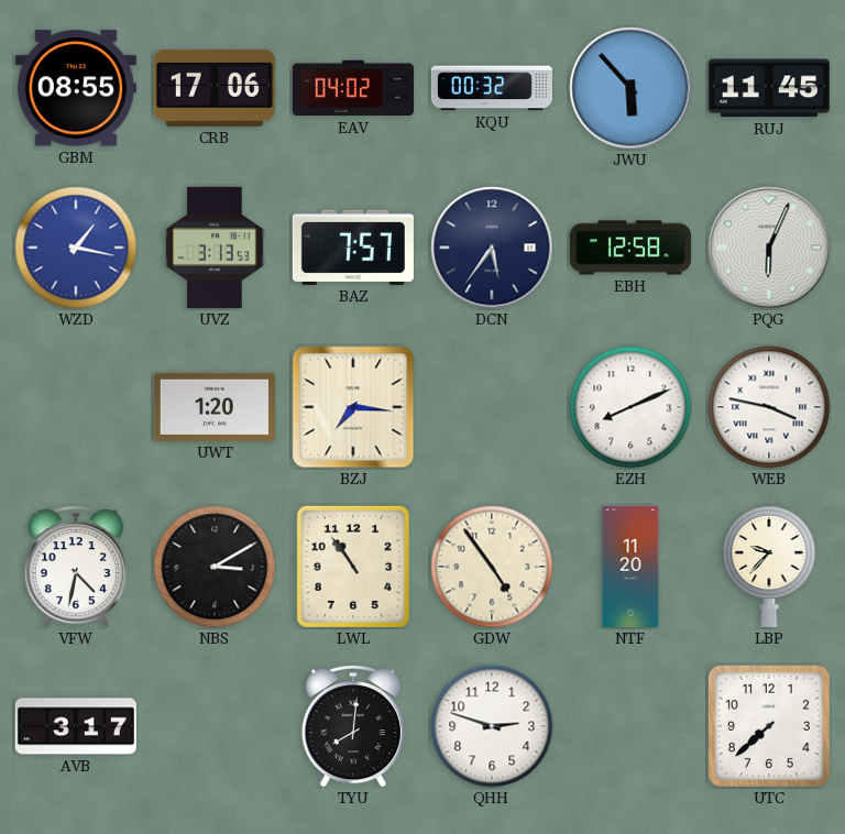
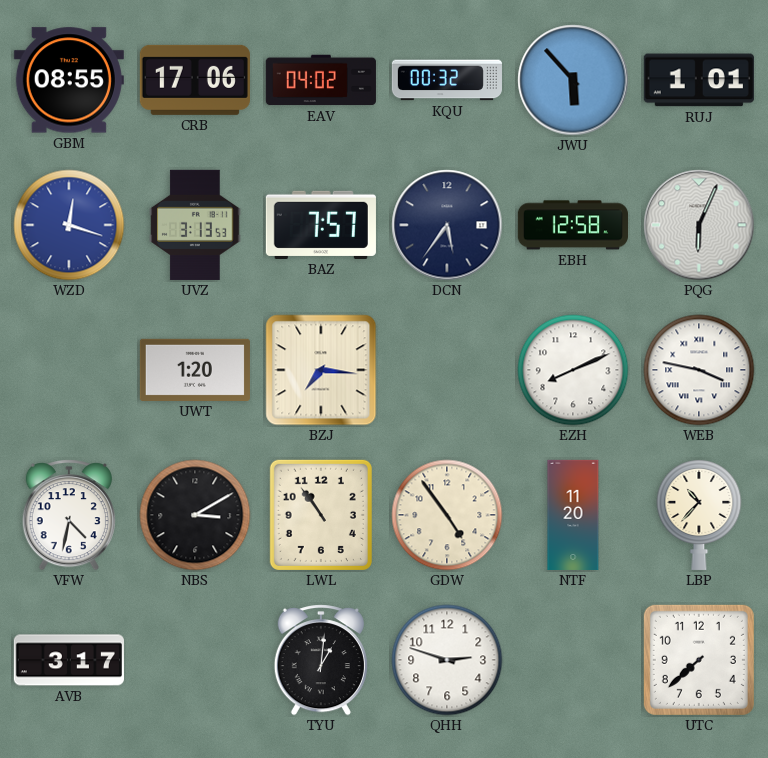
RUJ: 11:45 -> 1:01 (699, 80)
WZD: 1:17 -> 12:18 (69, 225)
LBP: 9:37 -> 10:37 (699, 514)
TYU: 8:01 -> 1:01 (321, 660)
